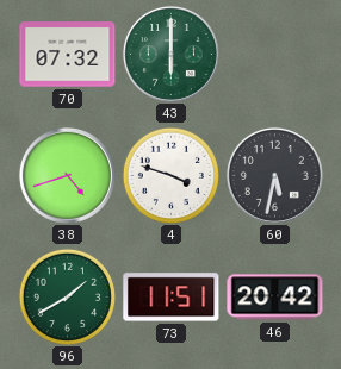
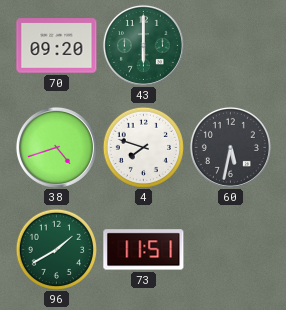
70: 07:32 -> 09:20 (57, 46)
4: 3:48 -> 7:48 (143, 147)
46: 20:42 -> none (275, 298)
